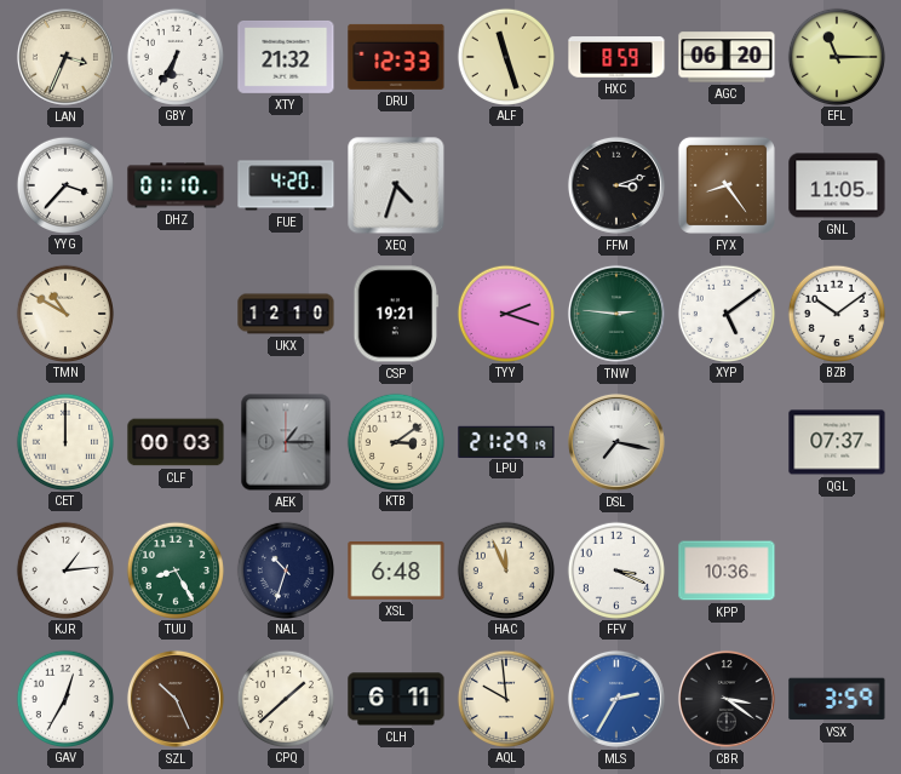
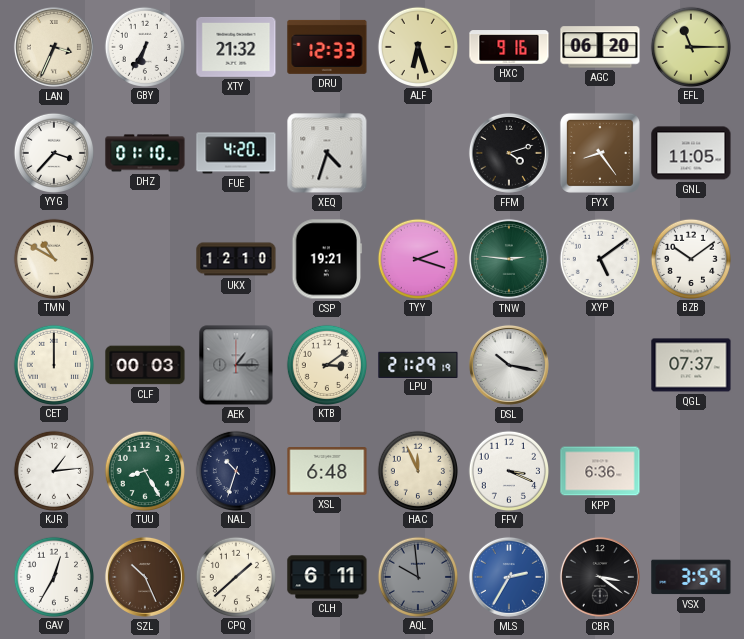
ALF: 11:27 -> 6:27 (417, 46)
HXC: 8:59 -> 9:16 (509, 47)
FFM: 3:12 -> 4:12 (509, 153)
DSL: 7:17 -> 10:17 (509, 365)
KPP: 10:36 -> 6:36 (600, 471)
AQL dial: cream -> grey (417, 576)
